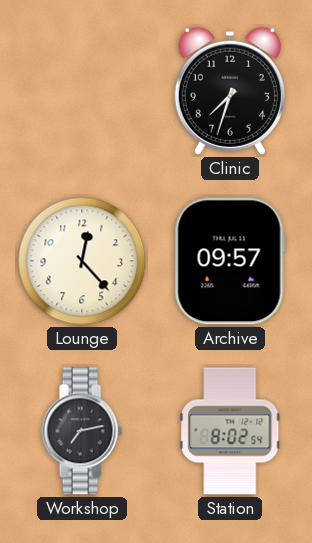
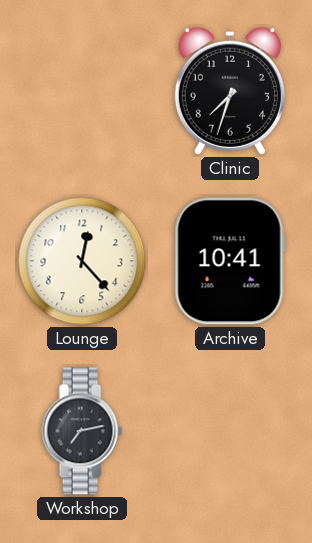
Archive: 09:57 -> 10:41 (230, 261)
Station: 8:02 -> none (230, 431)
